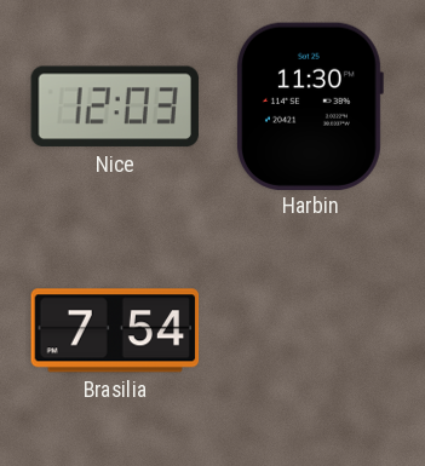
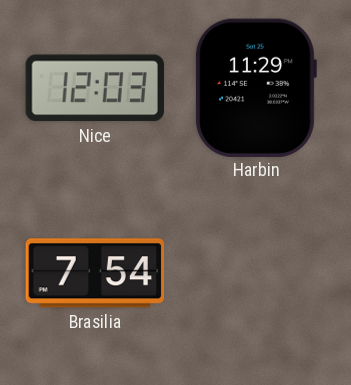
Harbin: 11:30 -> 11:29 (255, 87)
